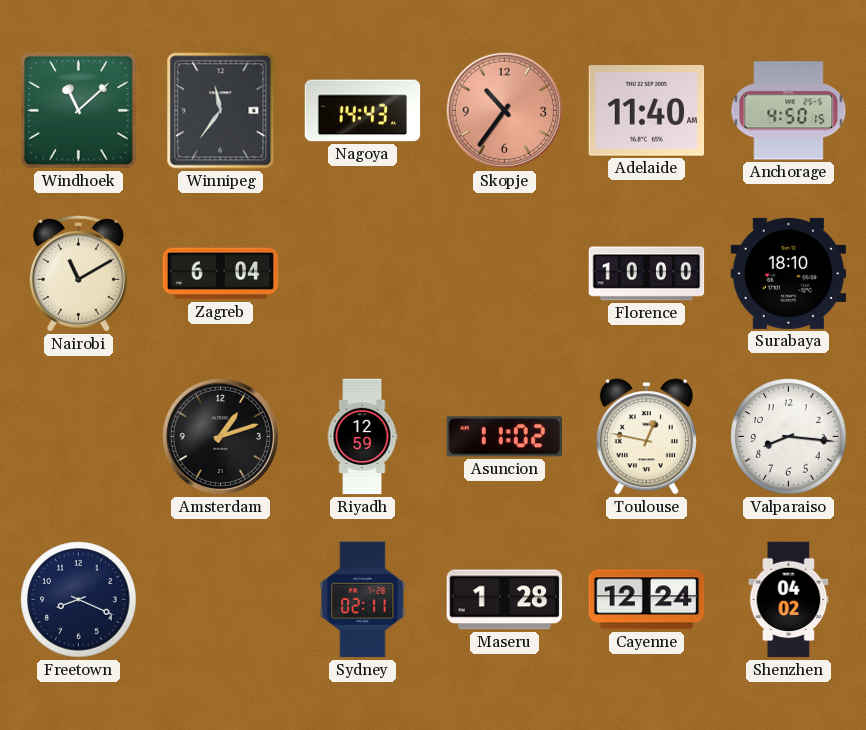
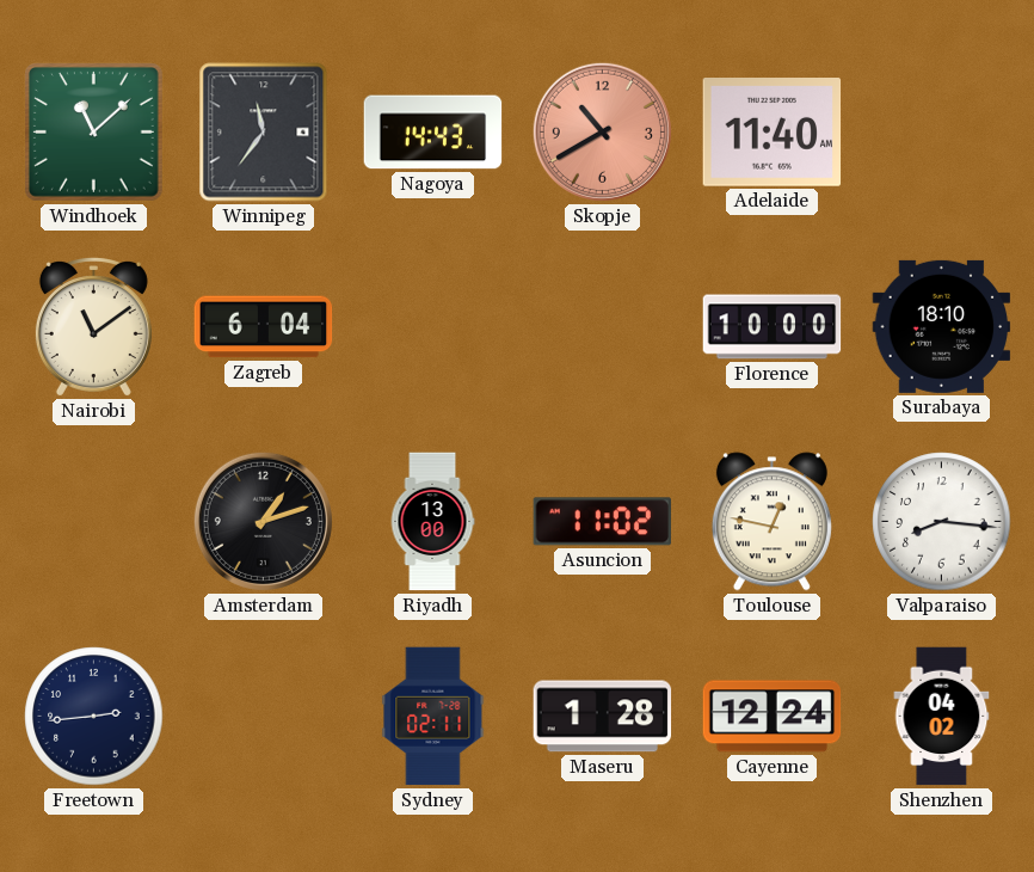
Skopje: 10:36 -> 10:40 (602, 131)
Anchorage: 4:50 -> none (789, 111)
Nairobi: 11:10 -> 11:09 (93, 327)
Riyadh: 12:59 -> 13:00 (432, 522)
Freetown: 8:19 -> 2:44 (94, 717)
